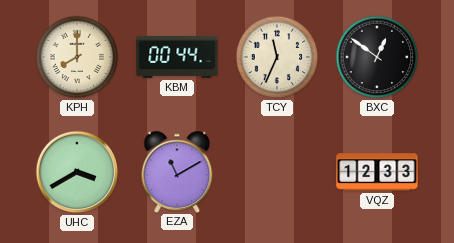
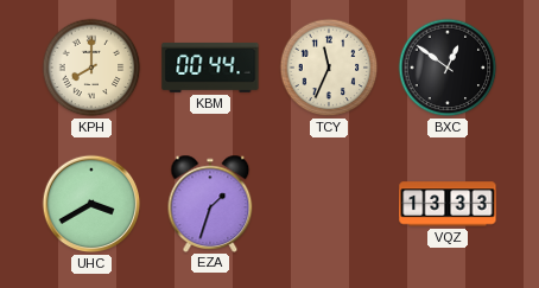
EZA: 11:10 -> 1:33 (210, 203)
VQZ: 12:33 -> 13:33 (448, 204)
